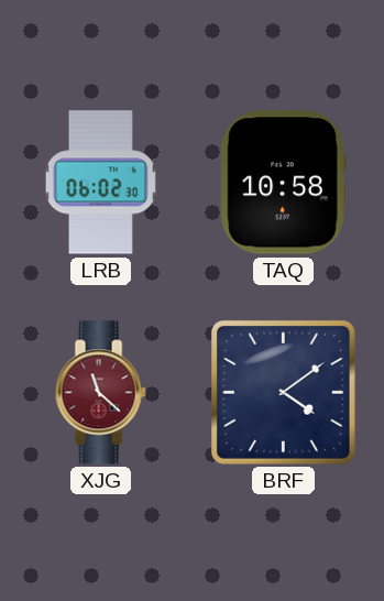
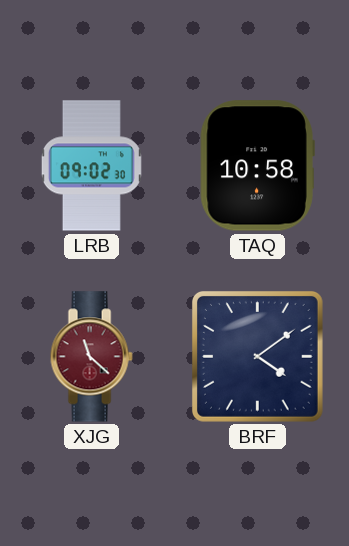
LRB: 06:02 -> 09:02 (91, 166)
